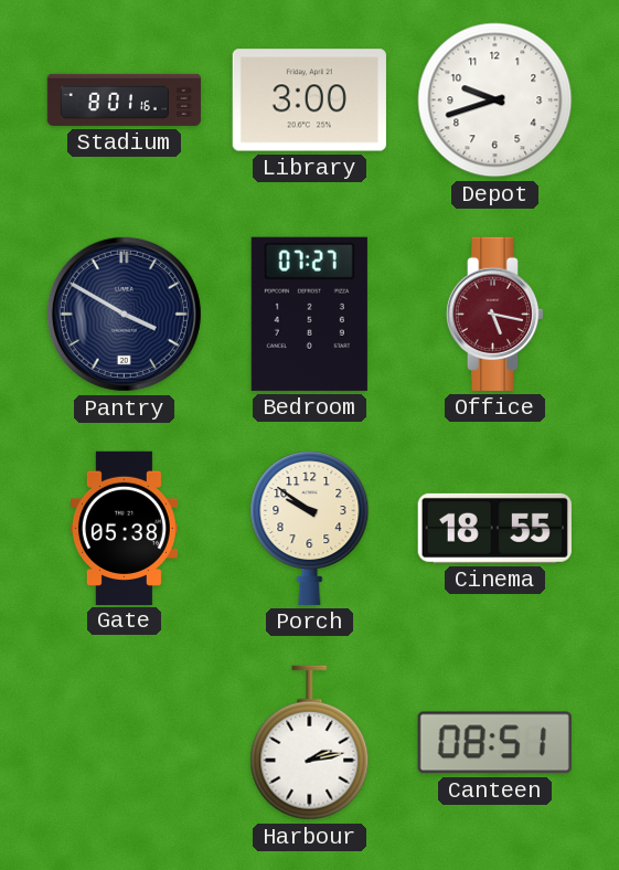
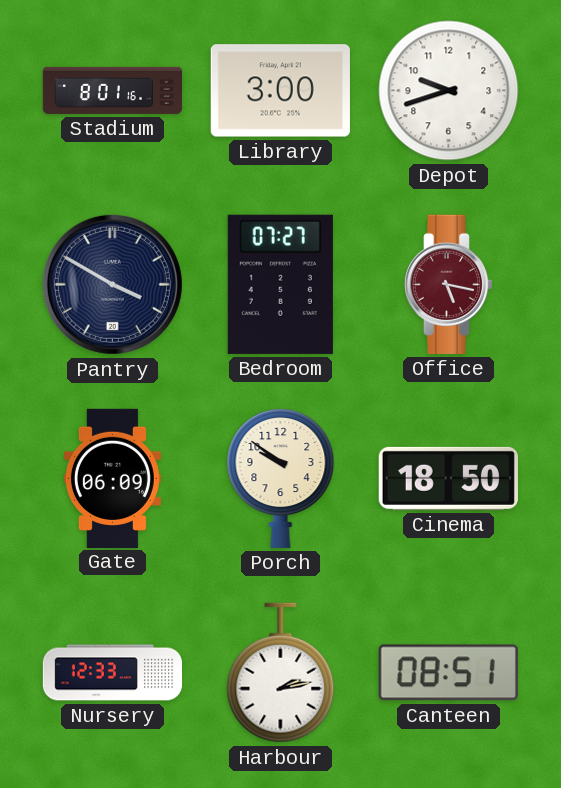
Gate: 05:38 -> 06:09 (112, 478)
Cinema: 18:55 -> 18:50 (448, 478)
Nursery: none -> 12:33 (113, 673)
